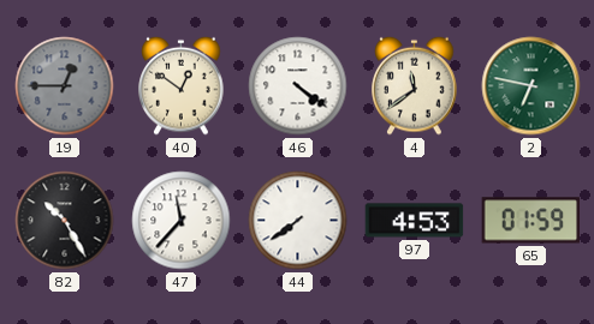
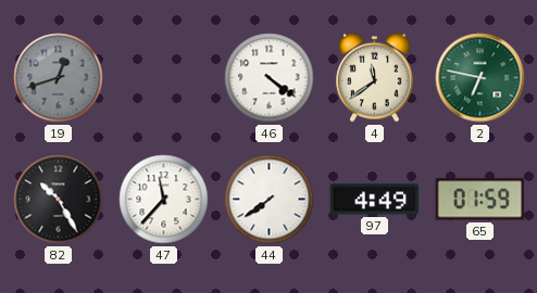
19: 12:45 -> 12:42 (59, 78)
40: 12:51 -> none (182, 85)
97: 4:53 -> 4:49 (375, 200)
